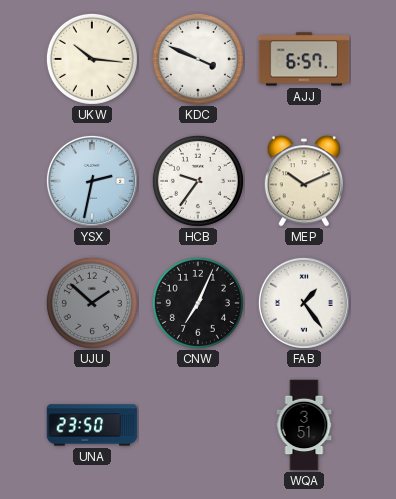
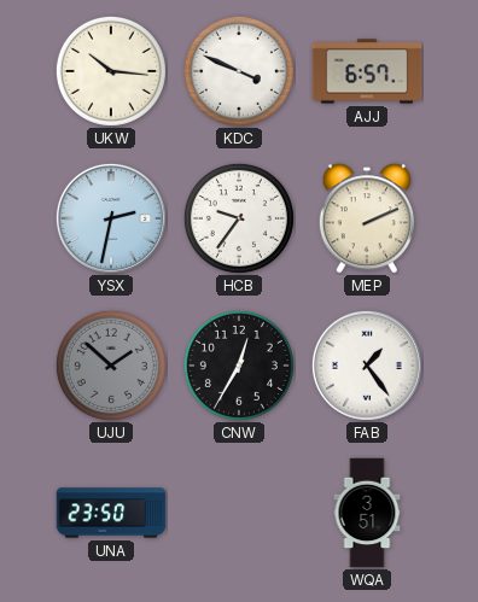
MEP: 10:11 -> 2:11 (366, 218)
CNW: 7:04 -> 12:35 (239, 366)
